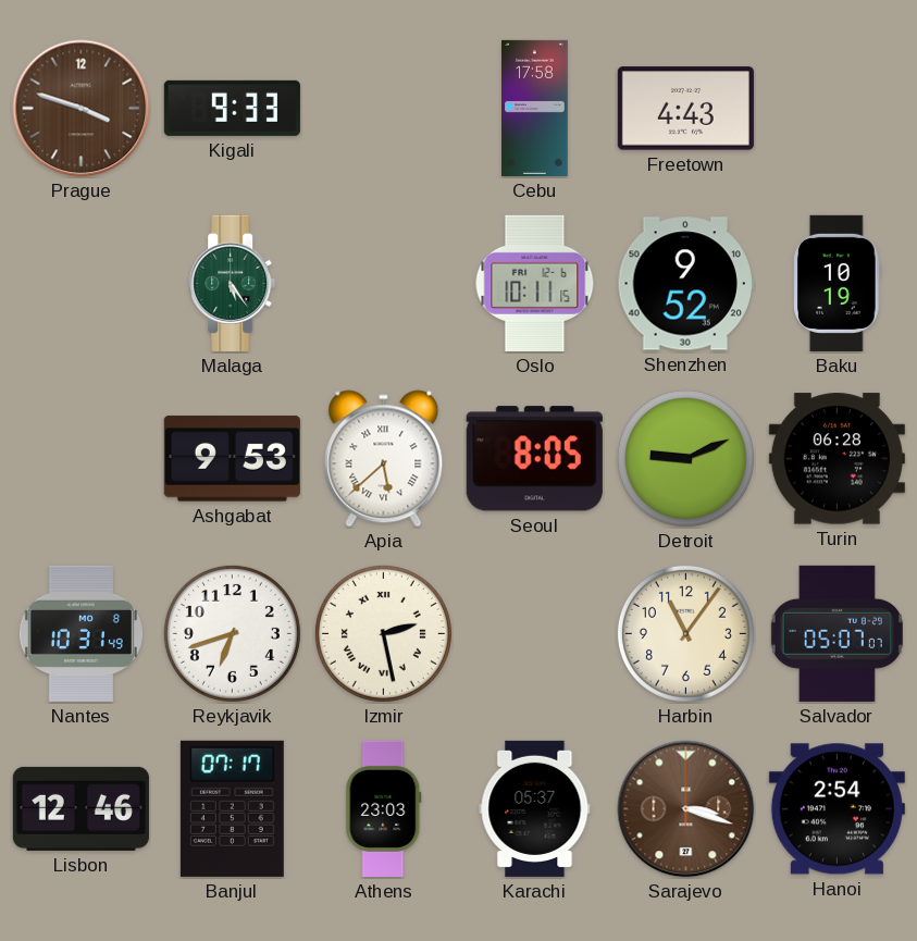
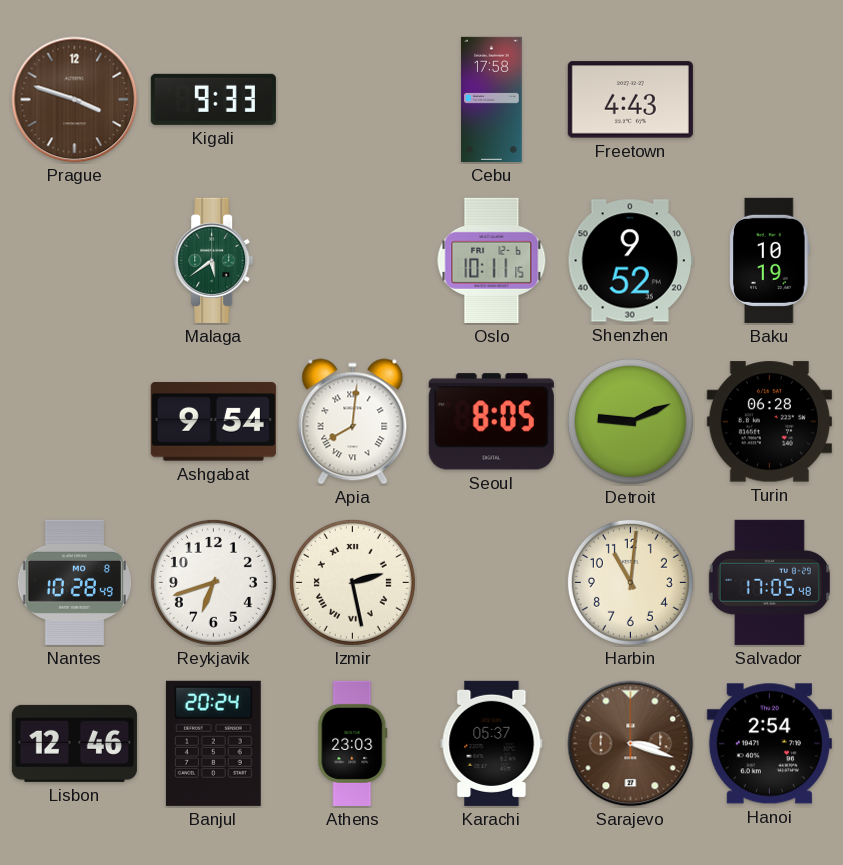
Malaga: 5:24 -> 5:39 (214, 260)
Ashgabat: 9:53 -> 9:54 (213, 422)
Apia: 5:38 -> 8:01 (353, 422)
Nantes: 10:31 -> 10:28 (74, 582)
Harbin: 11:06 -> 11:01 (630, 582)
Salvador: 05:07 -> 17:05 (769, 582)
Banjul: 07:17 -> 20:24 (213, 743)
